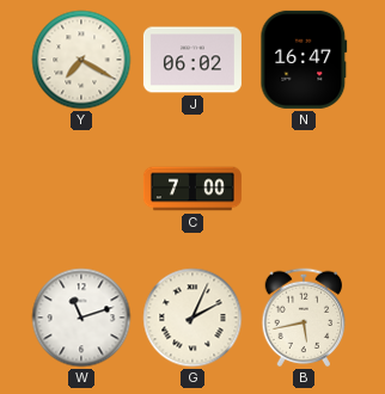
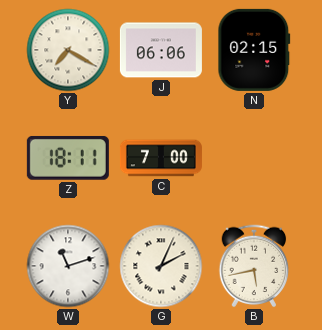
J: 06:02 -> 06:06 (161, 50)
N: 16:47 -> 02:15 (254, 50)
Z: none -> 18:11 (68, 158)
